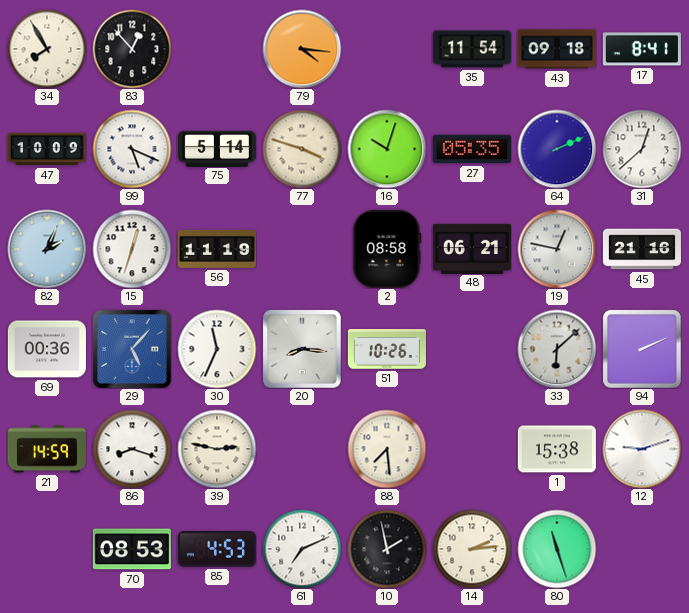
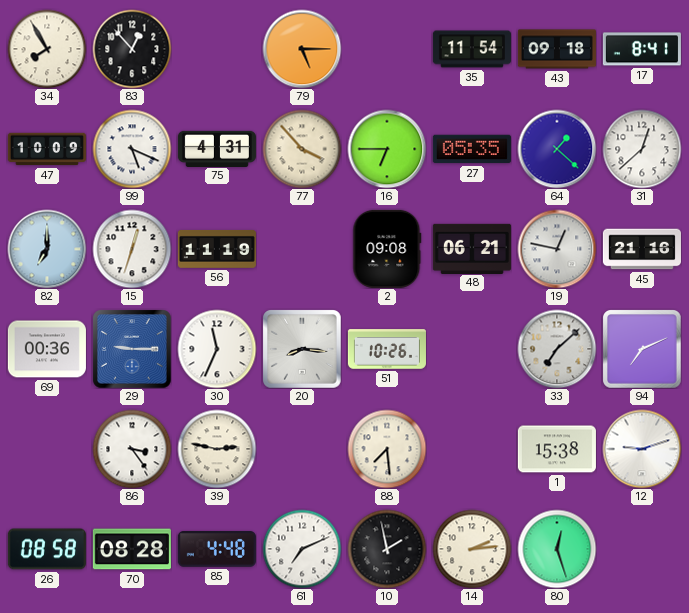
79: 4:16 -> 5:15 (302, 49)
75: 5:14 -> 4:31 (217, 148)
77: 3:48 -> 3:53 (302, 149)
16: 10:03 -> 6:45 (387, 149)
64: 2:11 -> 1:22 (557, 149)
82: 2:04 -> 7:00 (47, 249)
2: 08:58 -> 09:08 (387, 249)
29: 5:07 -> 9:15 (132, 349)
33: 6:08 -> 7:08 (557, 349)
94: 2:11 -> 7:11 (642, 349)
21: 14:59 -> none (47, 449)
86: 8:18 -> 3:24 (132, 449)
26: none -> 08:58 (47, 549)
70: 08:53 -> 08:28 (132, 549)
85: 4:53 -> 4:48 (217, 549)
80: 11:27 -> 12:27 (557, 549)
